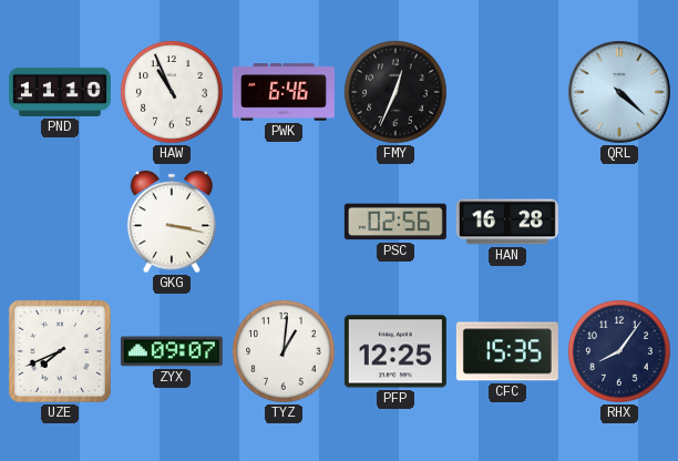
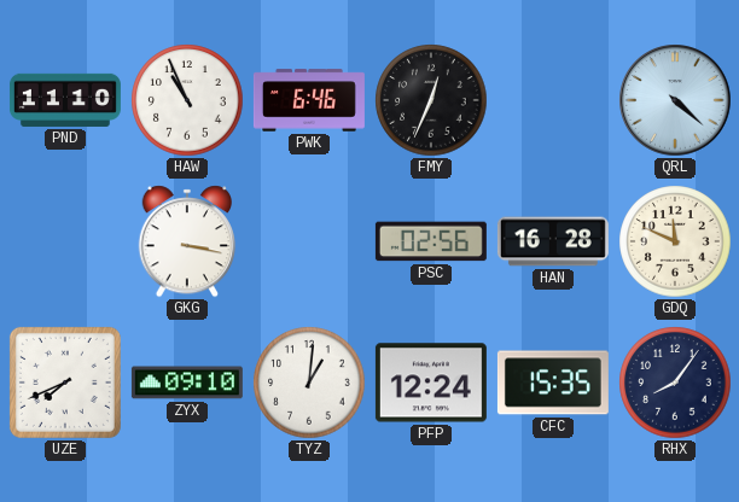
GDQ: none -> 11:49 (675, 241)
ZYX: 09:07 -> 09:10 (187, 383)
PFP: 12:25 -> 12:24 (431, 383)
